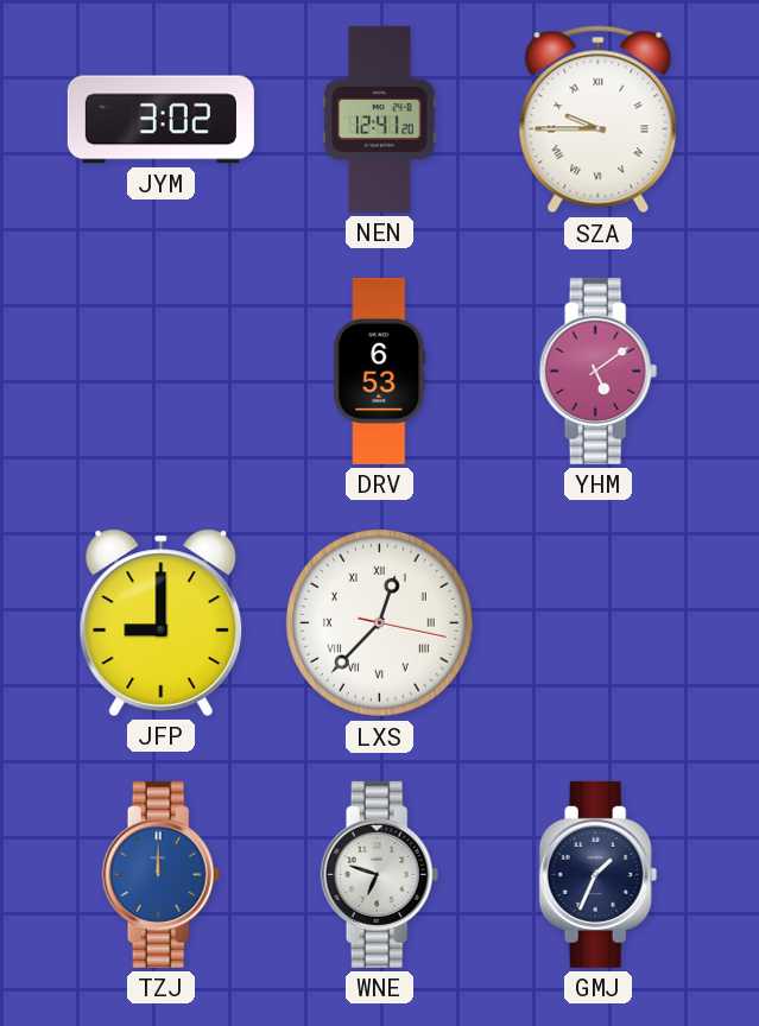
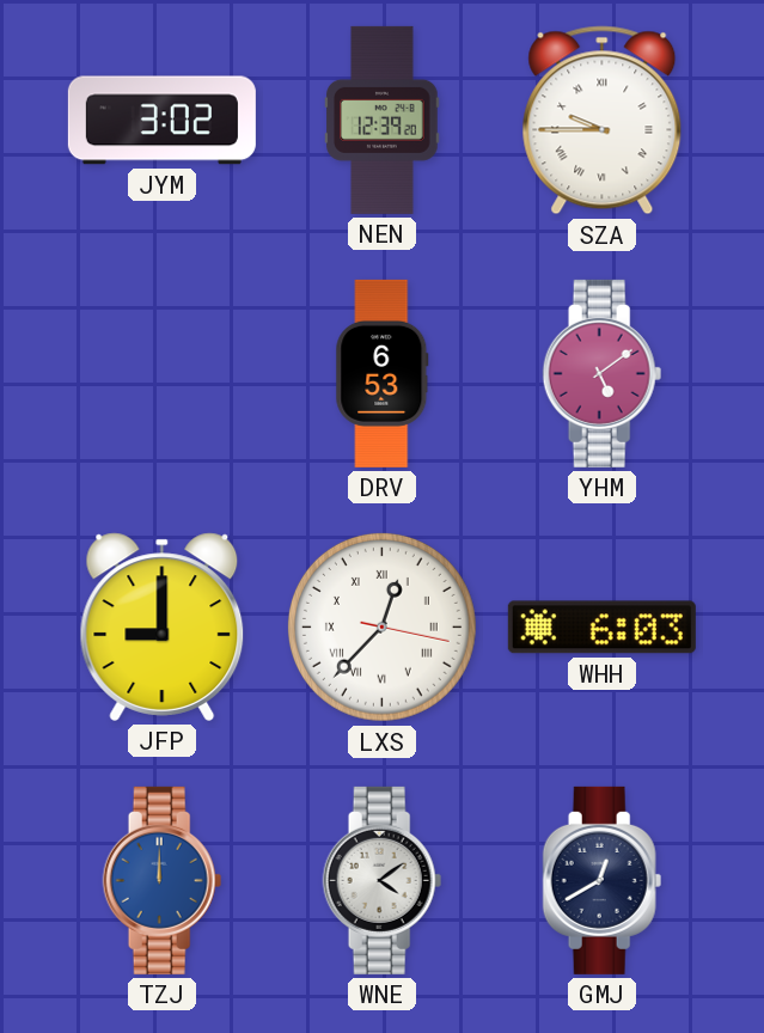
NEN: 12:41 -> 12:39 (383, 120)
WHH: none -> 6:03 (601, 628)
WNE: 6:48 -> 4:09 (383, 880)
GMJ: 1:34 -> 12:40 (603, 880)
